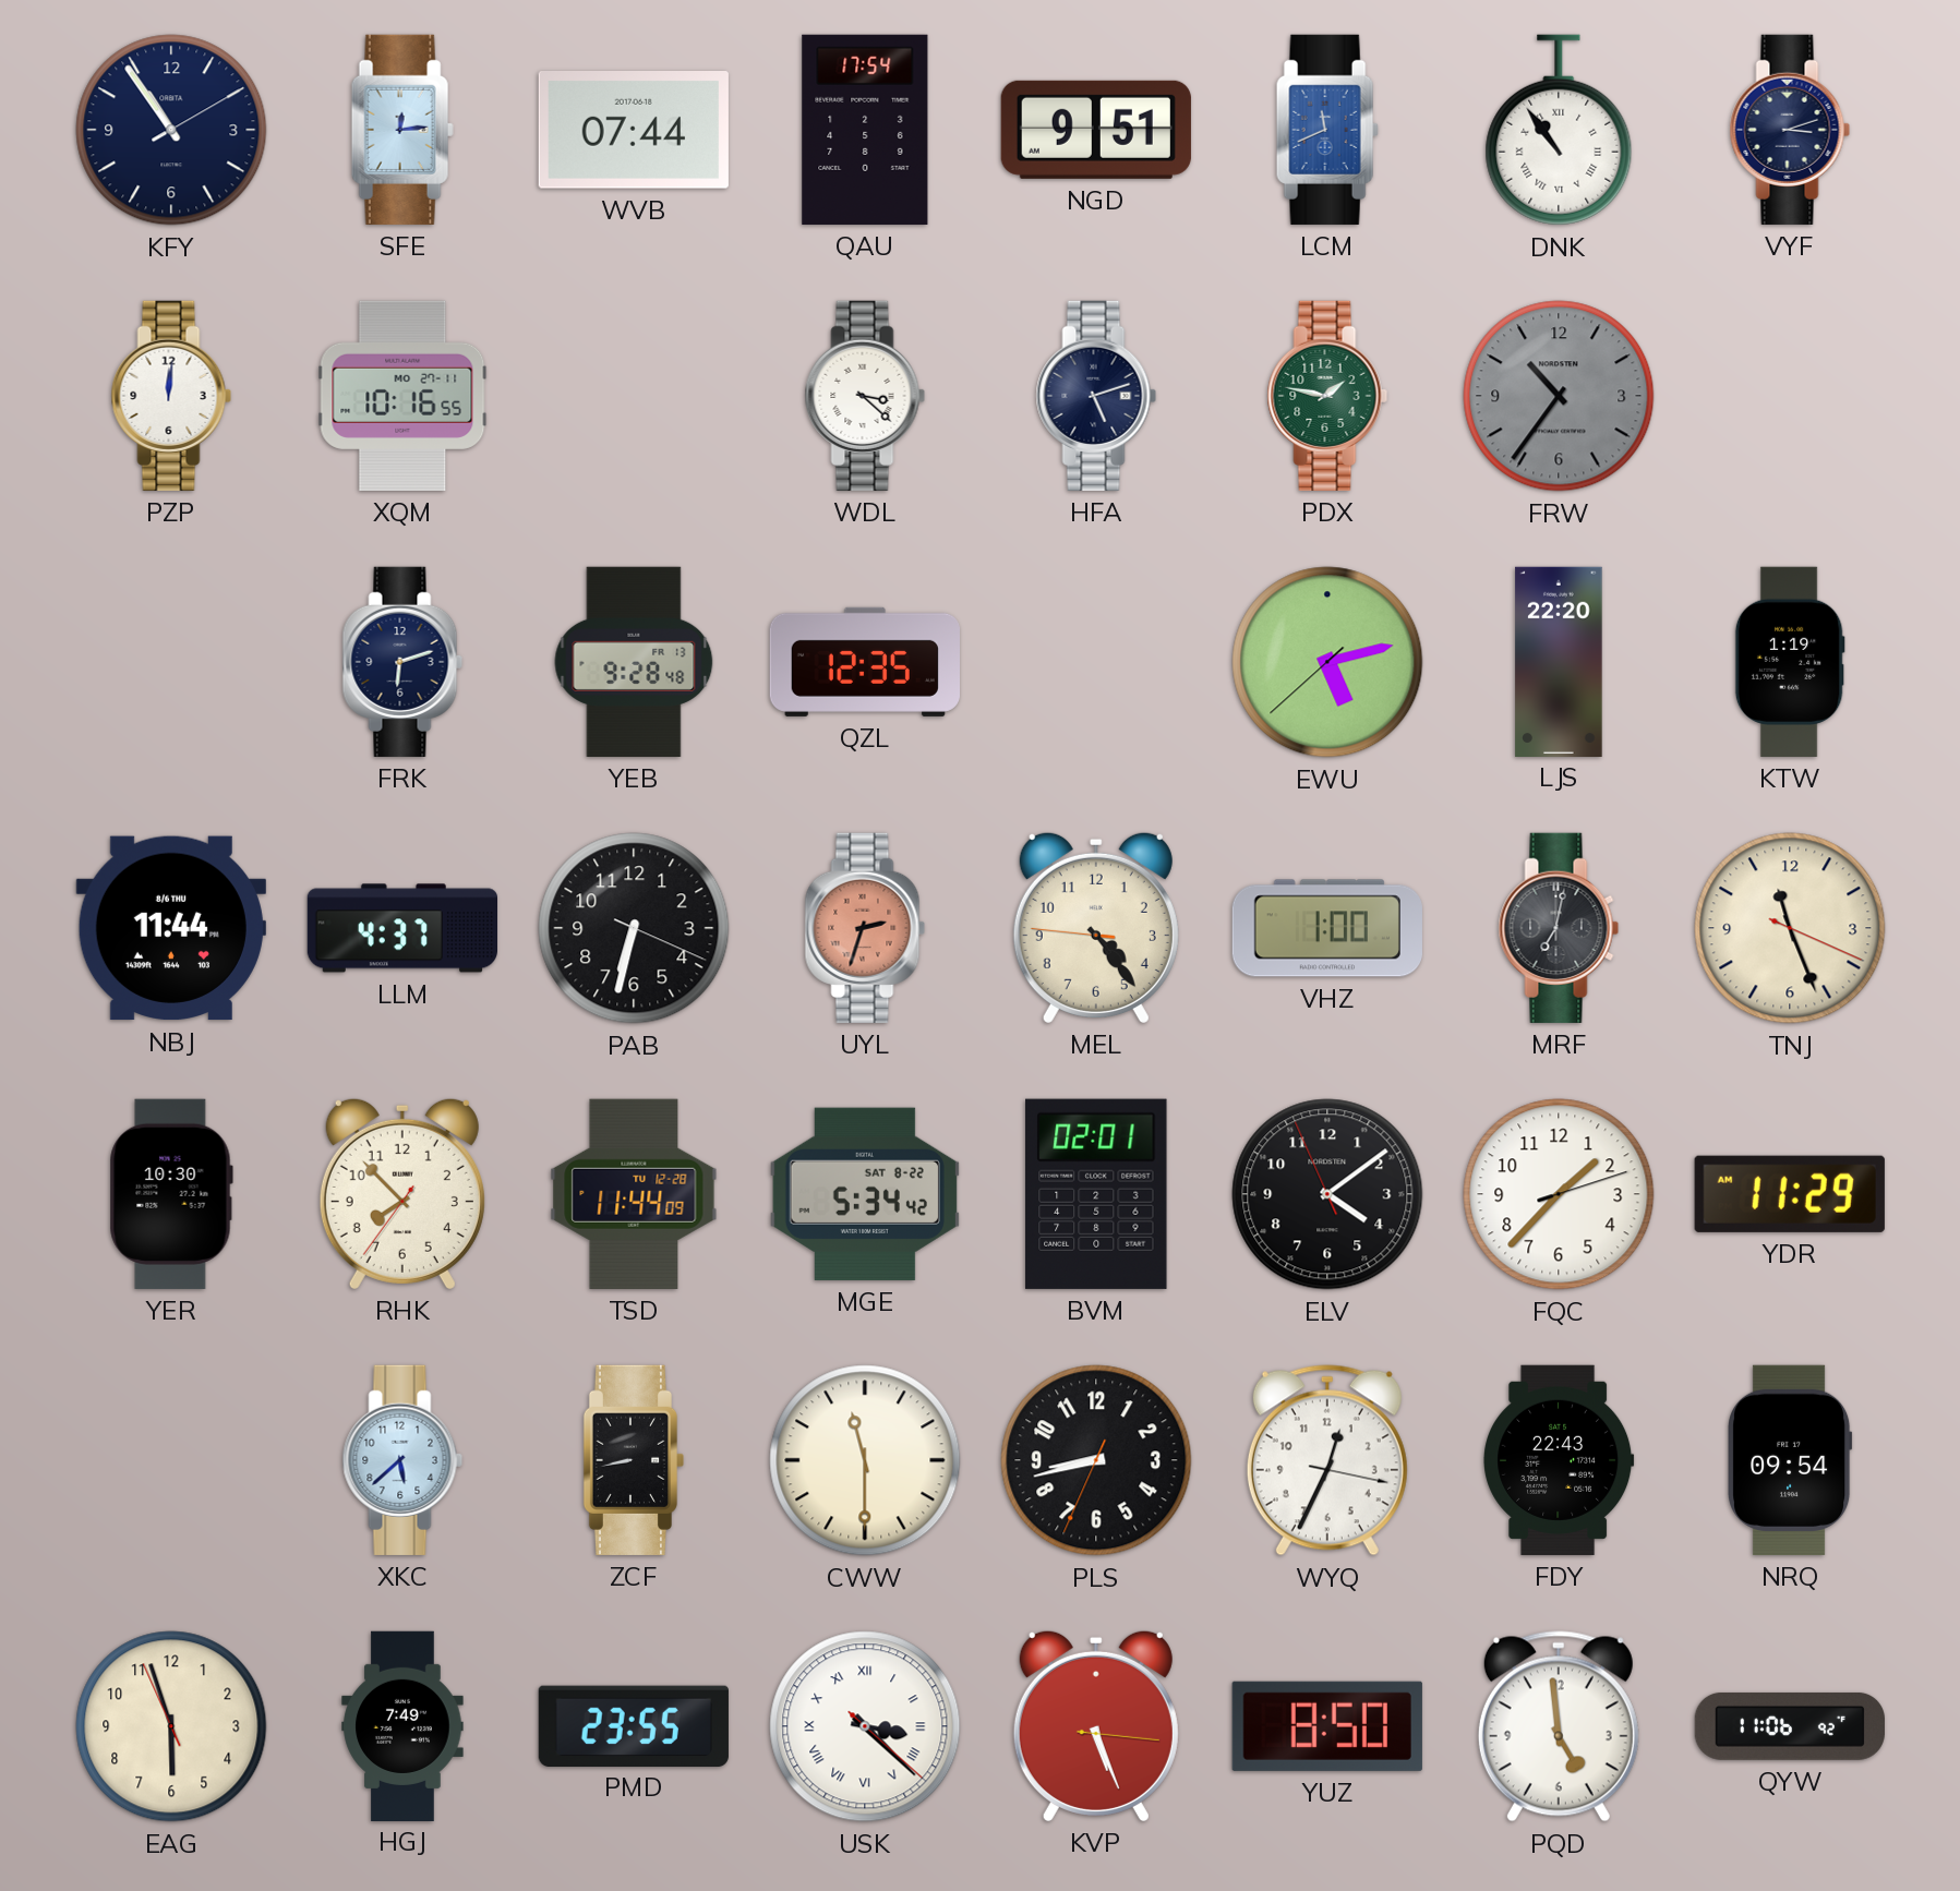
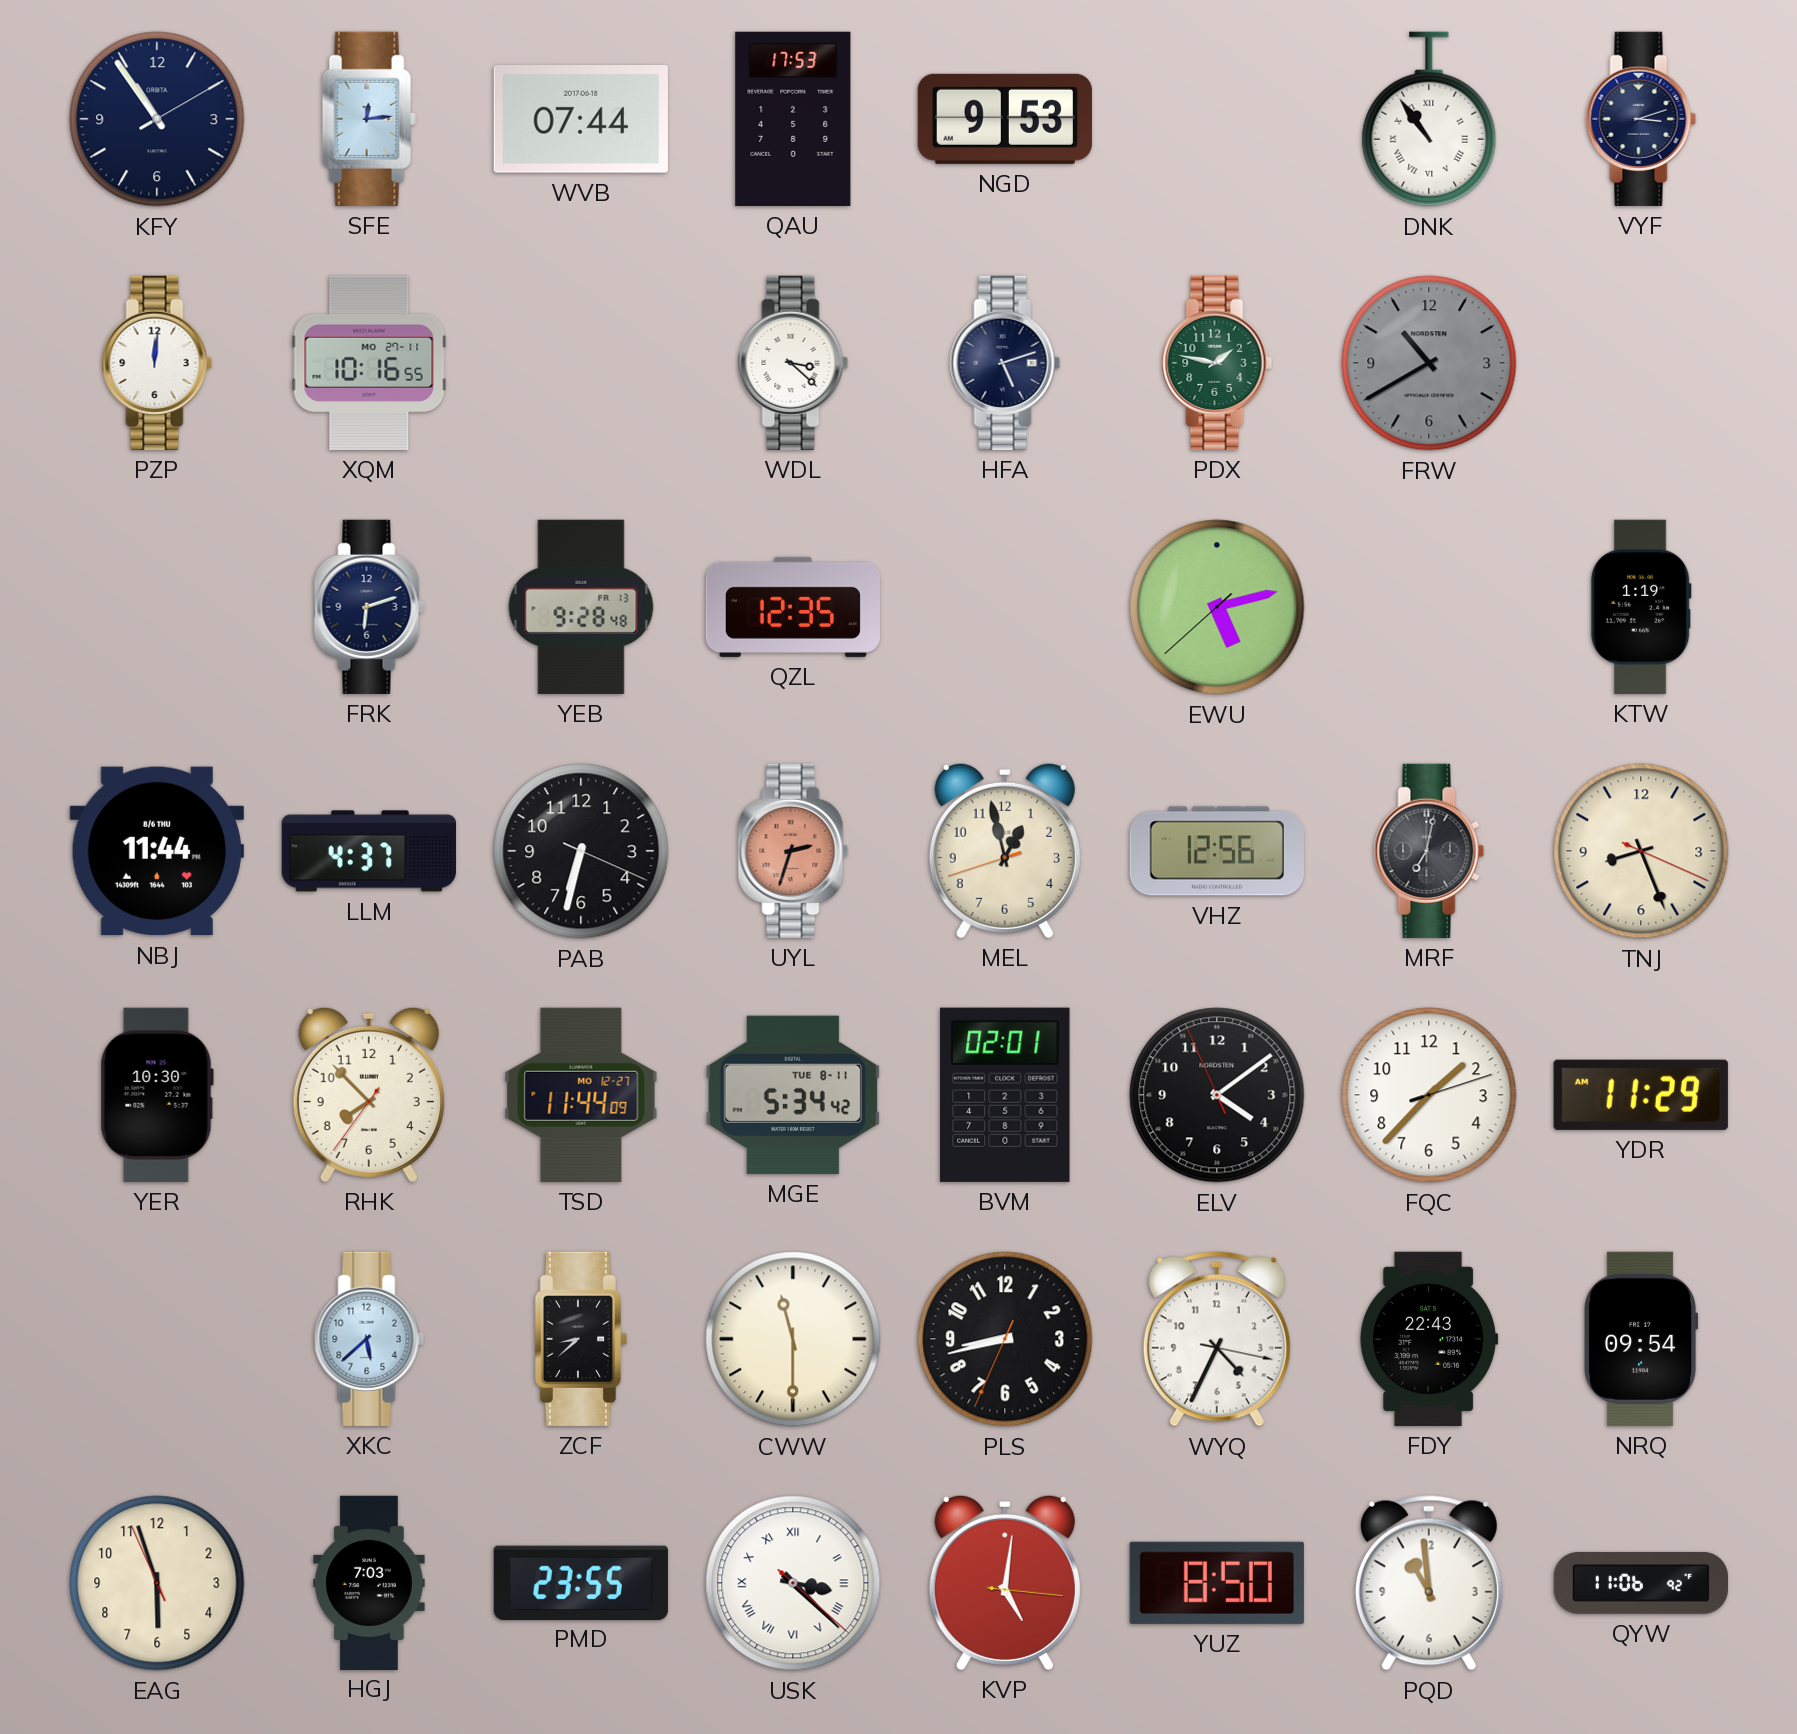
QAU: 17:54 -> 17:53 (793, 119)
NGD: 9:51 -> 9:53 (1005, 119)
LCM: 11:41 -> none (1327, 130)
FRW: 10:36 -> 10:40 (1429, 363)
LJS: 22:20 -> none (1559, 661)
MEL: 4:23 -> 12:57 (1005, 850)
VHZ: 1:00 -> 12:56 (1217, 851)
TNJ: 11:26 -> 8:26 (1641, 851)
TSD date: TU 12-28 -> MO 12-27 (581, 1095)
MGE date: SAT 8-22 -> TUE 8-11 (793, 1095)
ZCF: 8:43 -> 8:38 (580, 1339)
WYQ: 12:34 -> 4:34 (1217, 1339)
HGJ: 7:49 -> 7:03 (369, 1582)
KVP: 5:26 -> 5:01 (1005, 1582)
PQD: 4:59 -> 10:59 (1429, 1583)
